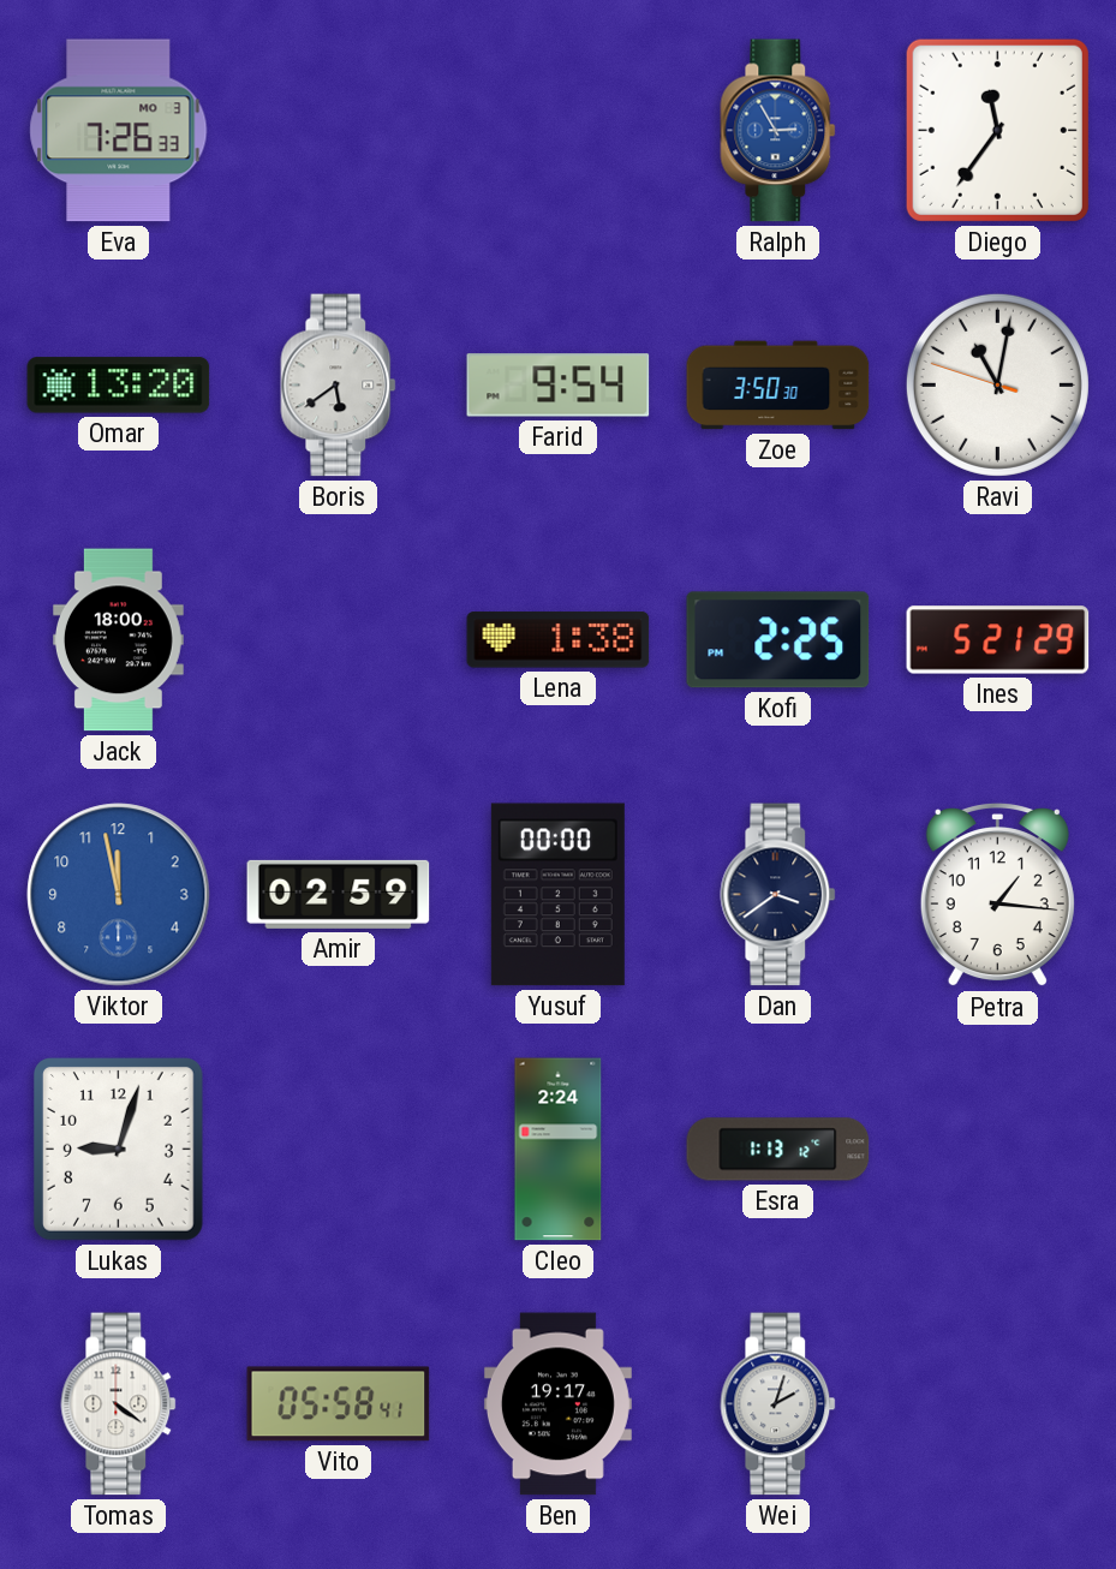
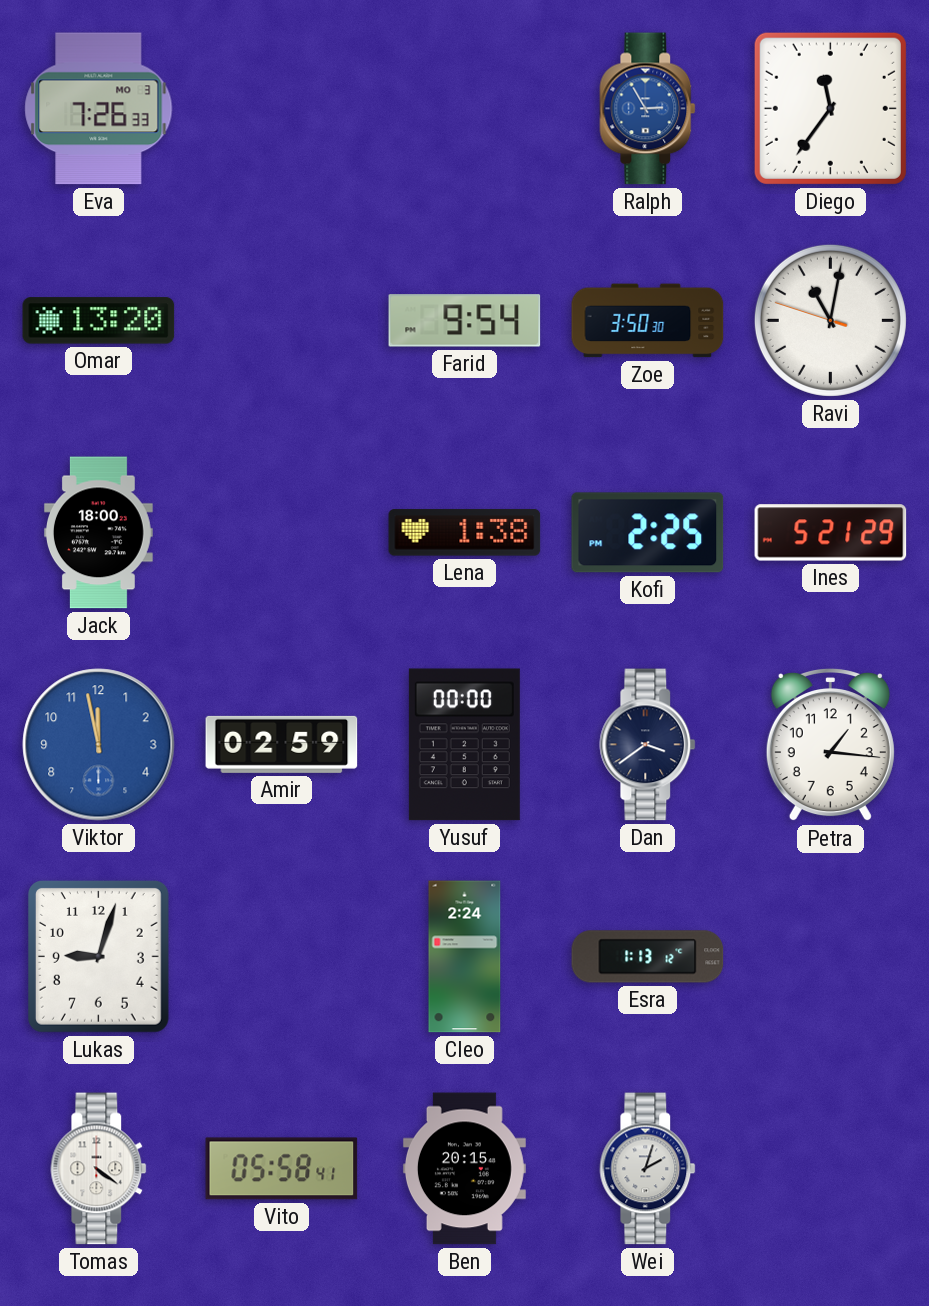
Boris: 5:39 -> none (339, 386)
Ben: 19:17 -> 20:15 (464, 1169)
